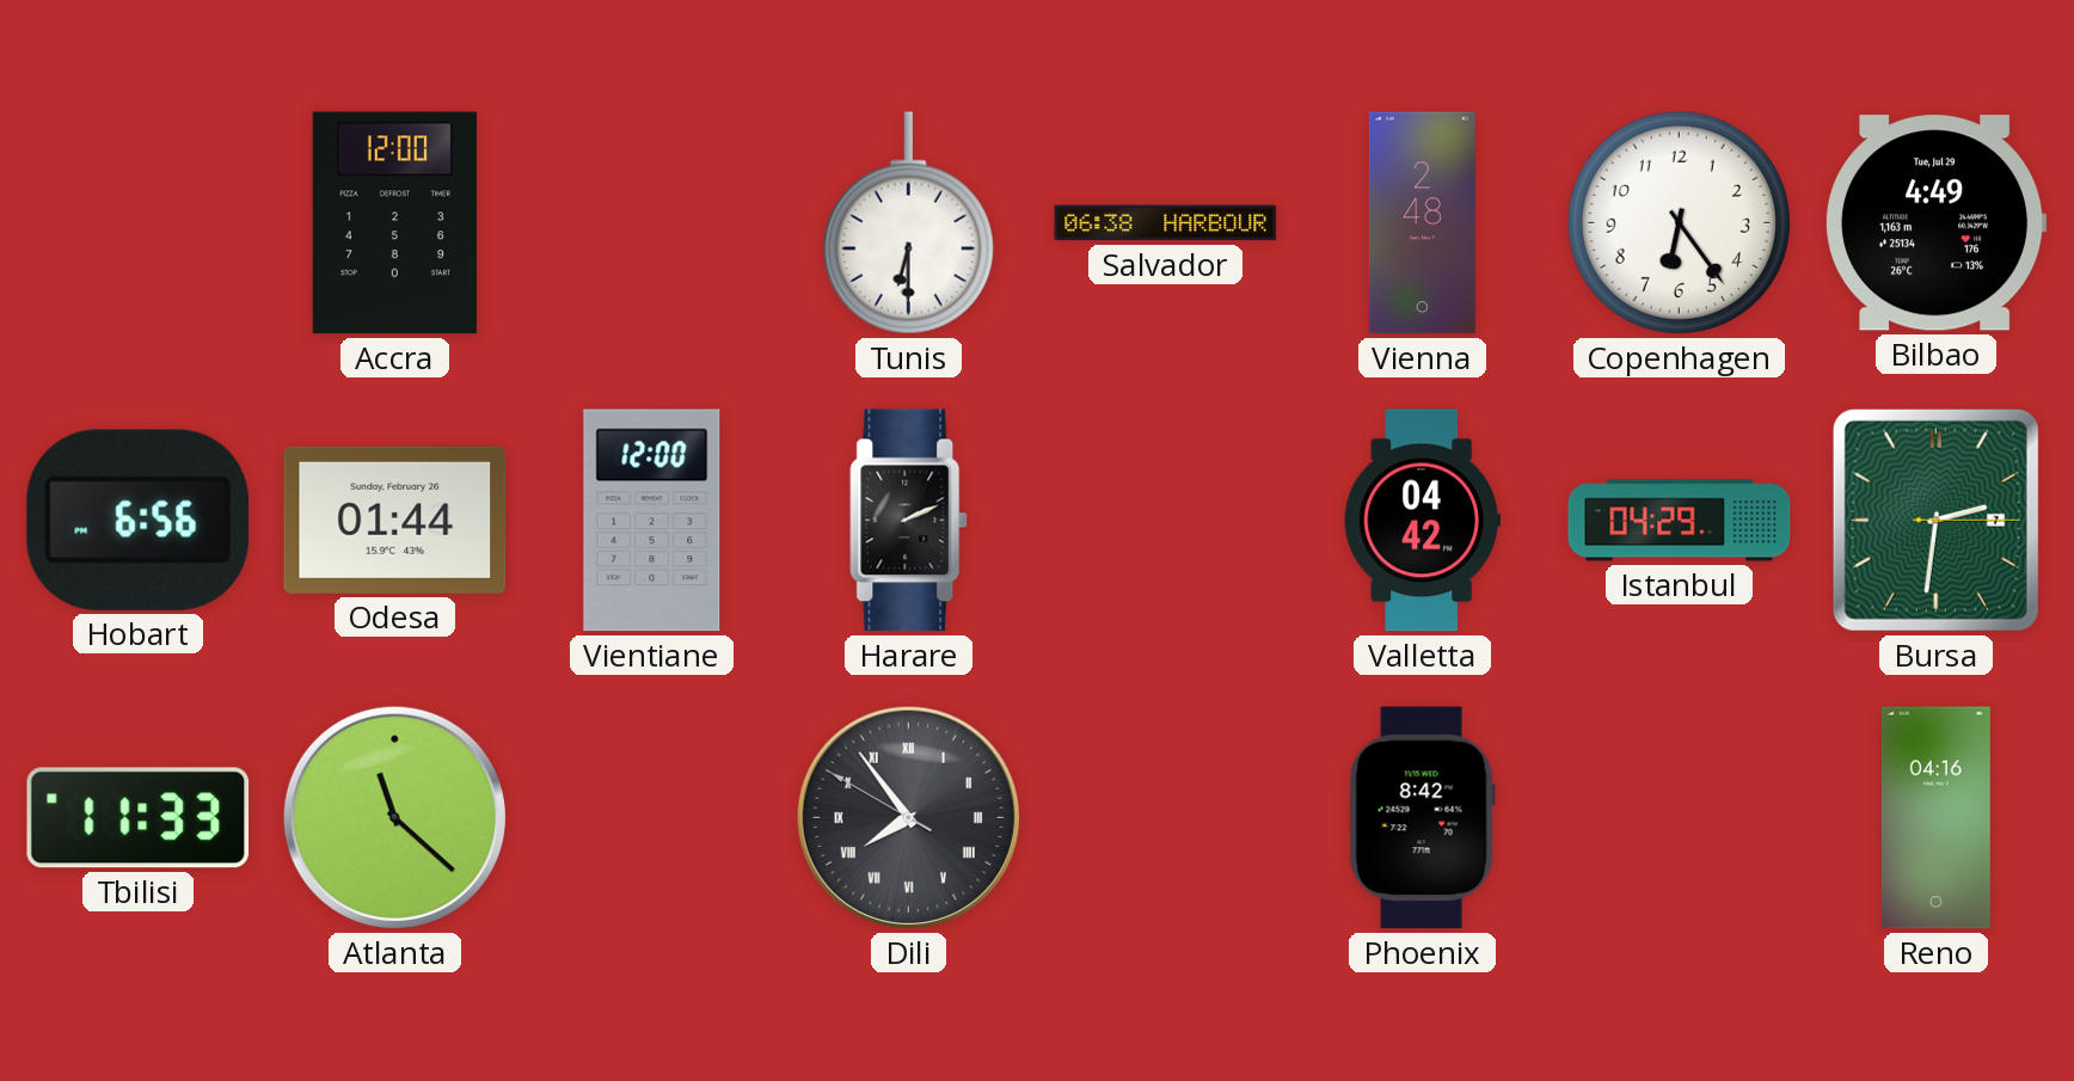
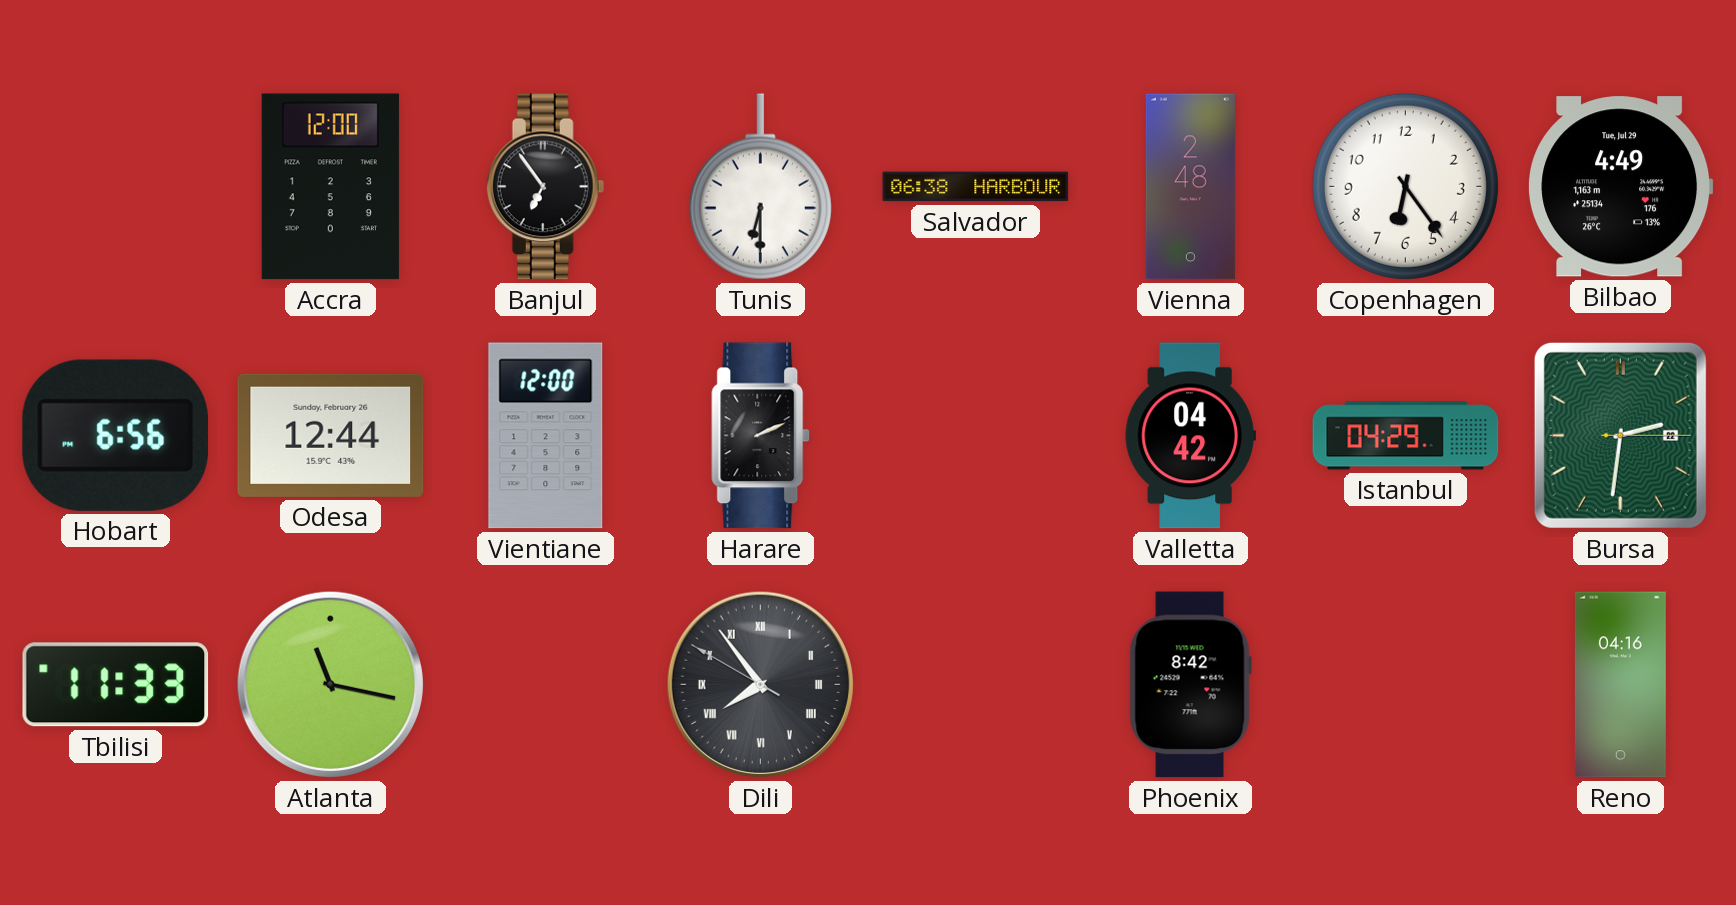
Banjul: none -> 6:54 (546, 187)
Odesa: 01:44 -> 12:44 (331, 435)
Bursa date: 7 -> 22 (1620, 435)
Atlanta: 11:22 -> 11:17 (330, 684)
